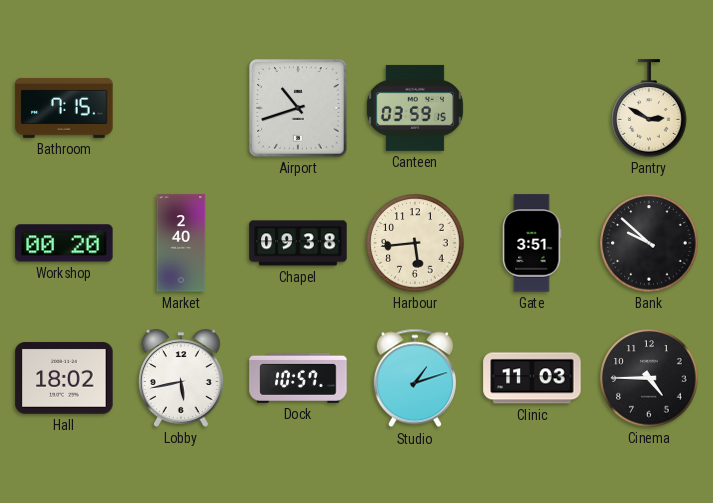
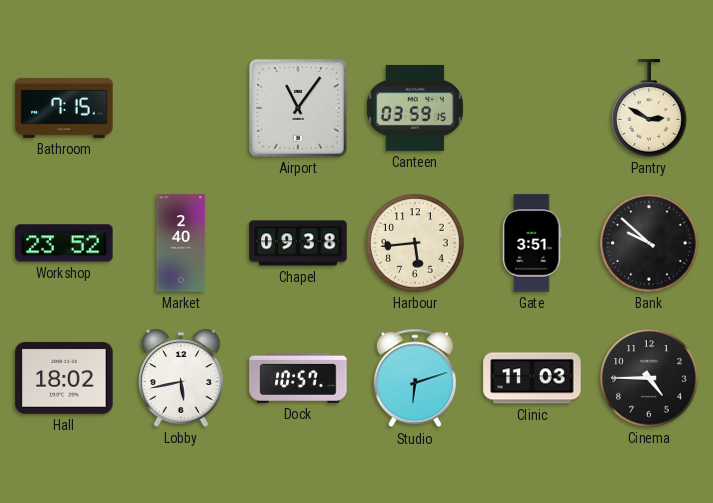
Airport: 10:42 -> 11:06 (298, 108)
Workshop: 00:20 -> 23:52 (64, 243)
Studio: 1:12 -> 6:12 (415, 378)
